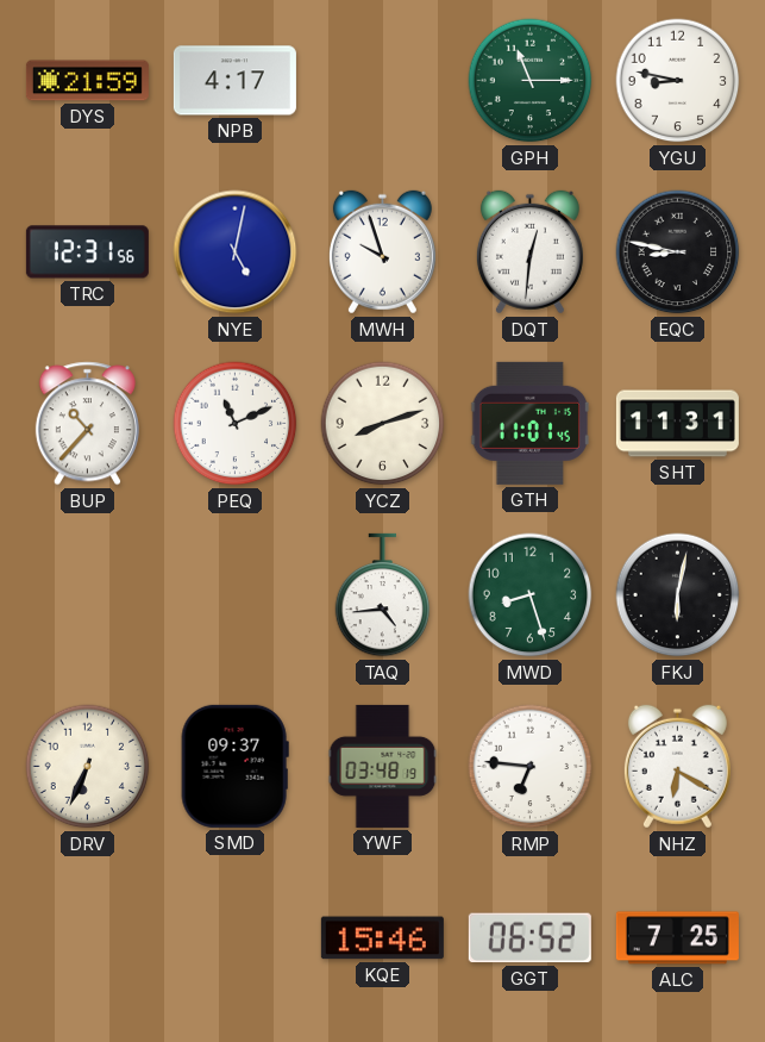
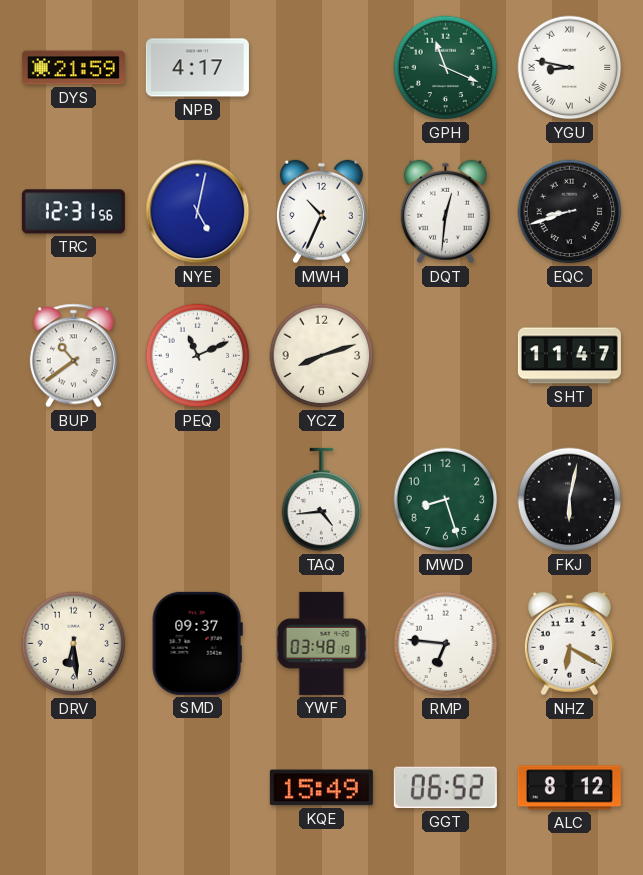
GPH: 11:15 -> 11:19 (446, 68)
YGU numerals: Arabic -> Roman (570, 68)
MWH: 9:57 -> 10:34 (321, 212)
EQC: 8:47 -> 8:42 (570, 212)
BUP: 10:37 -> 10:39 (73, 356)
GTH: 11:01 -> none (531, 423)
SHT: 11:31 -> 11:47 (569, 356)
DRV: 6:34 -> 6:29 (74, 644)
KQE: 15:46 -> 15:49 (321, 788)
ALC: 7:25 -> 8:12 (569, 788)
